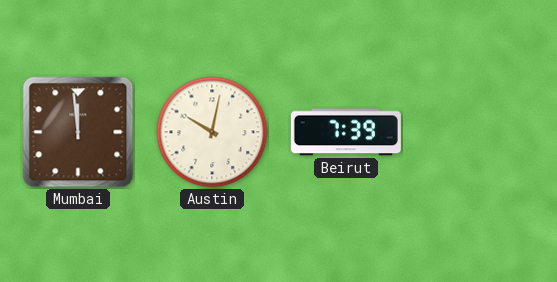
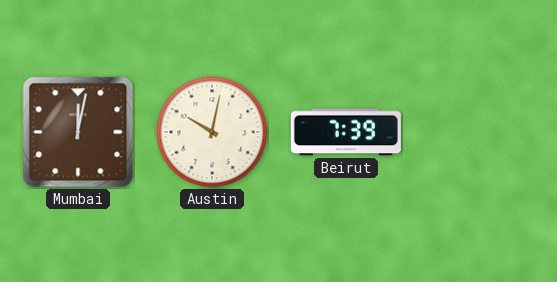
Mumbai: 11:59 -> 12:02 (78, 132)
